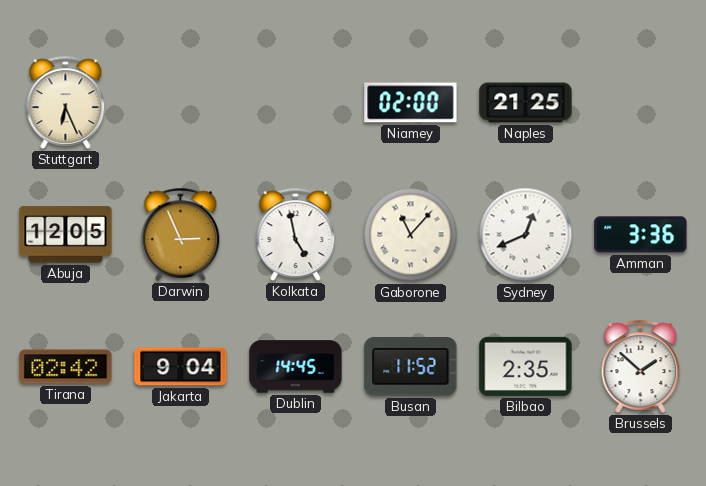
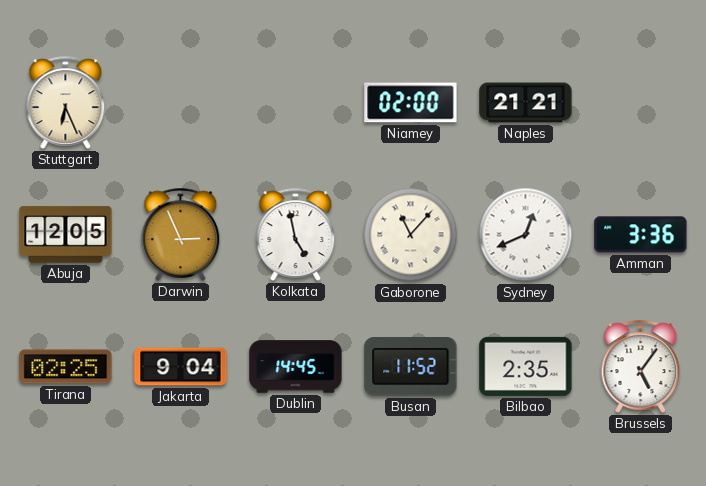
Naples: 21:25 -> 21:21 (526, 103)
Tirana: 02:42 -> 02:25 (66, 367)
Brussels: 1:52 -> 5:06 (641, 366)
